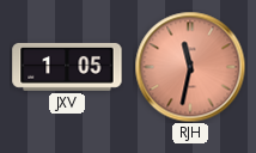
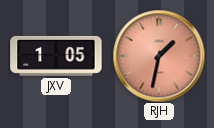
RJH: 11:32 -> 1:32 (159, 56)
